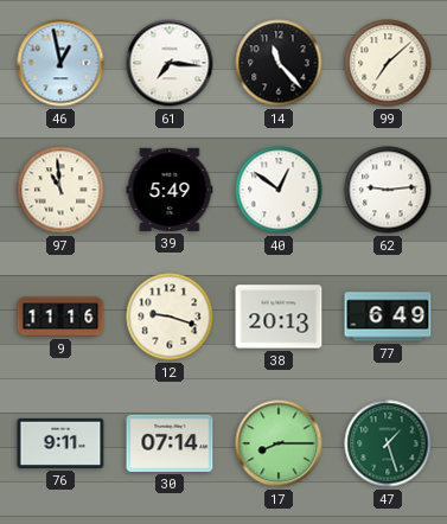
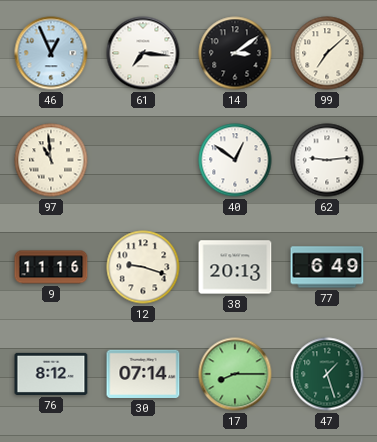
46: 12:58 -> 12:56 (51, 53)
14: 11:23 -> 3:09 (235, 53)
39: 5:49 -> none (170, 190)
76: 9:11 -> 8:12 (51, 374)
